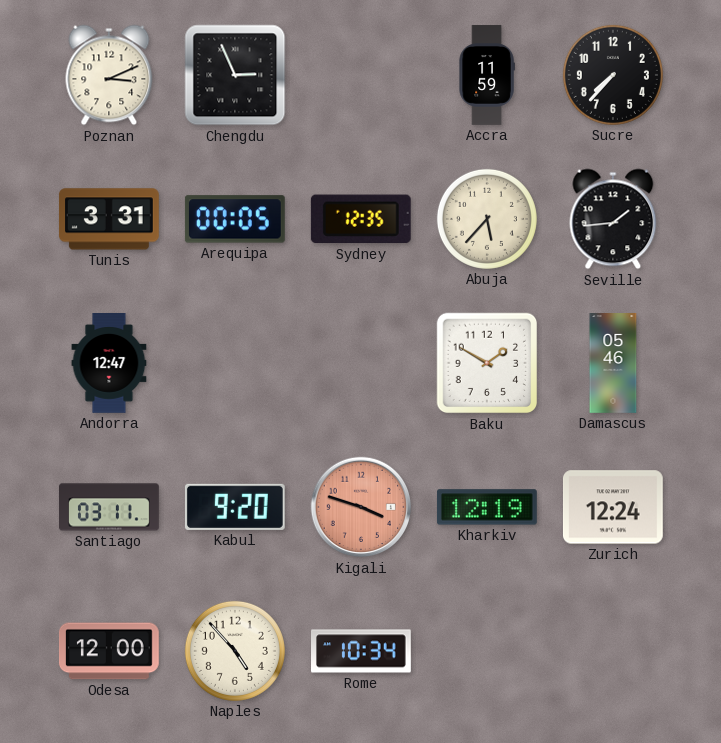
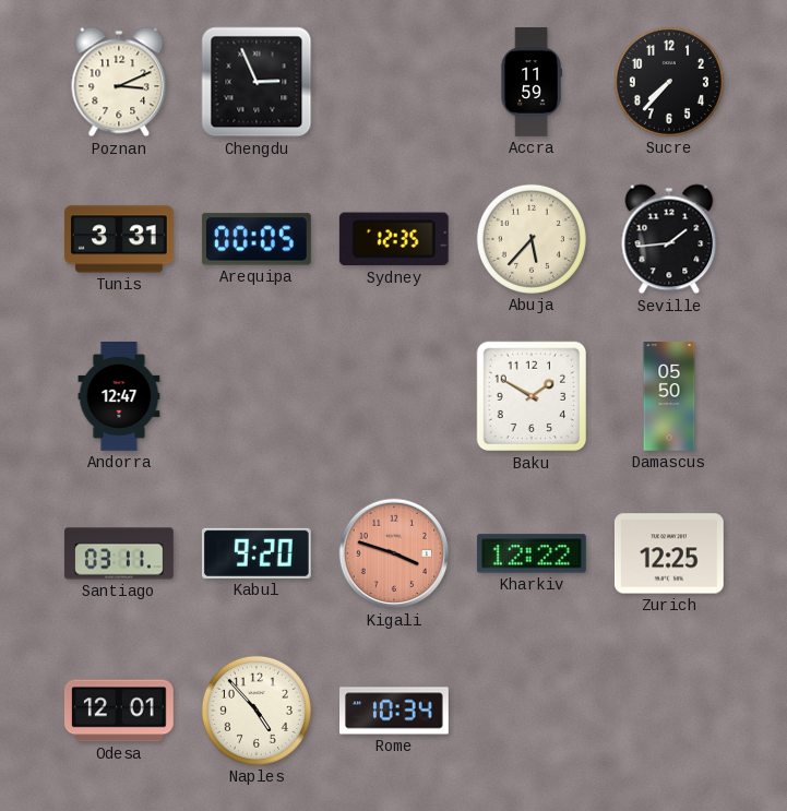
Damascus: 05:46 -> 05:50 (669, 396)
Kharkiv: 12:19 -> 12:22 (532, 553)
Zurich: 12:24 -> 12:25 (669, 553)
Odesa: 12:00 -> 12:01 (119, 711)
